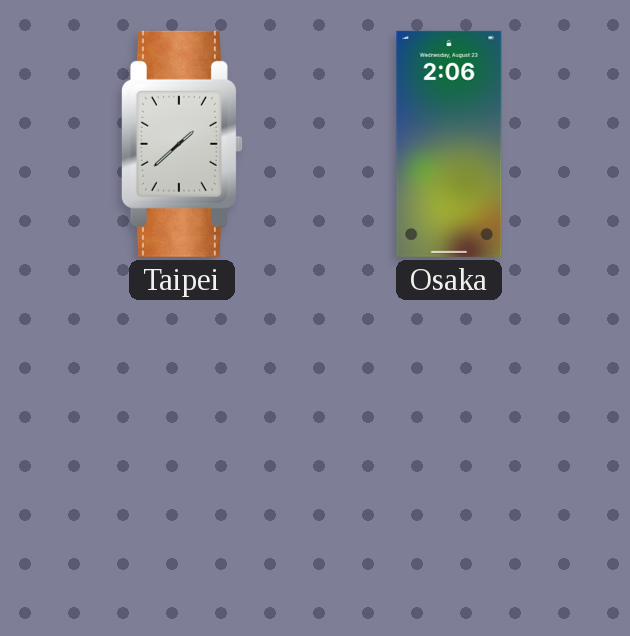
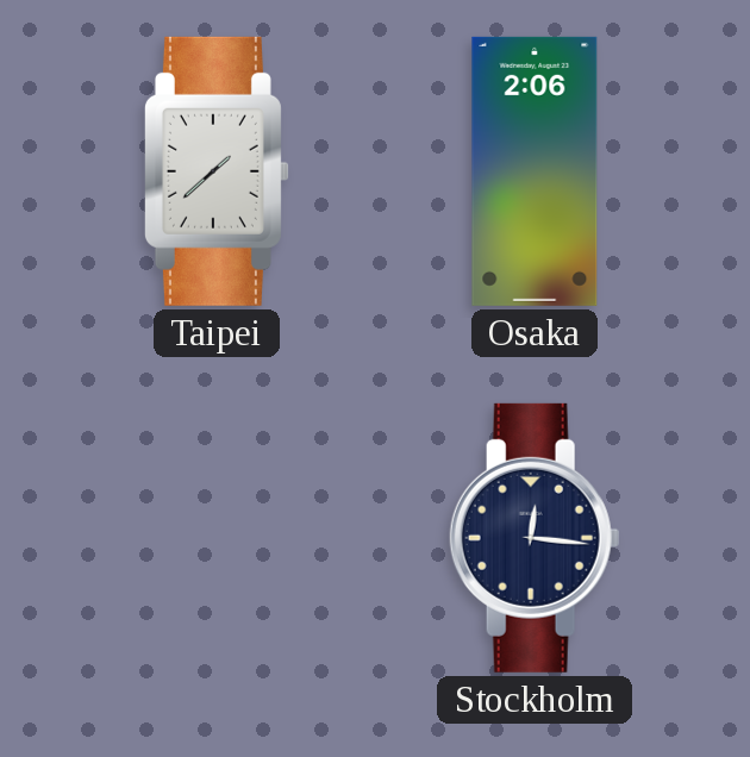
Stockholm: none -> 12:16 (535, 538)
